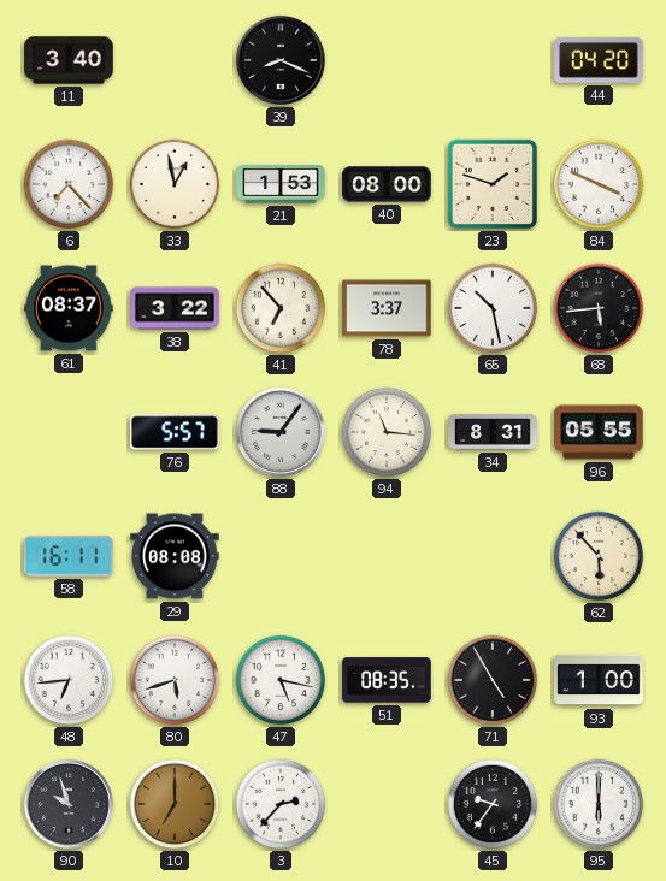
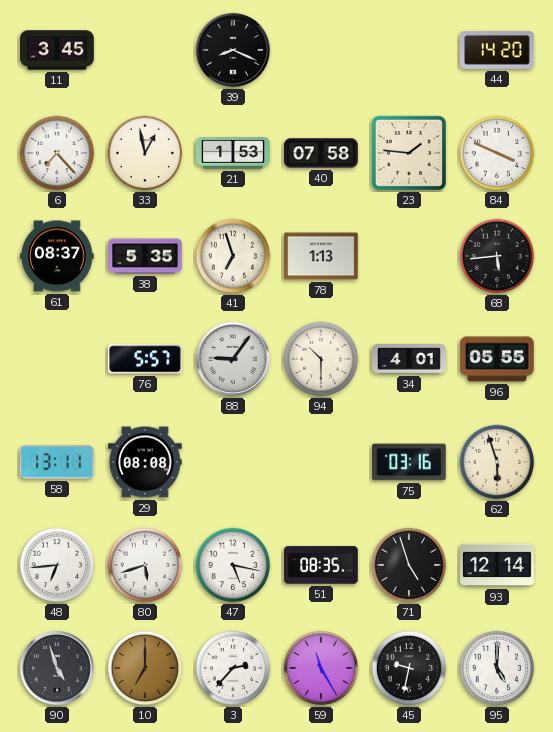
11: 3:40 -> 3:45 (57, 50)
44: 04:20 -> 14:20 (497, 50)
40: 08:00 -> 07:58 (321, 153)
23: 1:48 -> 1:46 (409, 153)
38: 3:22 -> 5:35 (145, 256)
41: 6:53 -> 6:57 (233, 256)
78: 3:37 -> 1:13 (321, 256)
65: 10:28 -> none (493, 308)
94: 11:16 -> 10:30 (321, 359)
34: 8:31 -> 4:01 (409, 359)
58: 16:11 -> 13:11 (57, 462)
75: none -> 03:16 (409, 462)
62: 5:53 -> 5:57 (497, 462)
71: 4:55 -> 4:57 (409, 565)
93: 1:00 -> 12:14 (497, 565)
90: 9:57 -> 4:57 (57, 668)
59: none -> 11:25 (321, 668)
45: 9:36 -> 9:32 (409, 668)
95: 6:00 -> 5:00 (497, 668)
